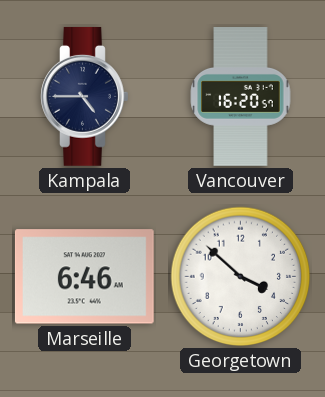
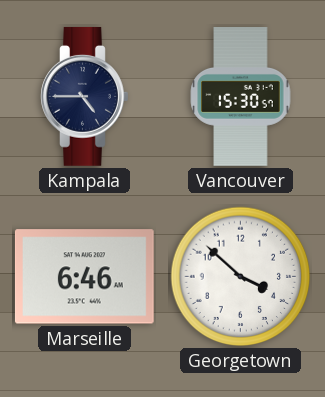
Vancouver: 16:20 -> 15:30 (241, 97)
